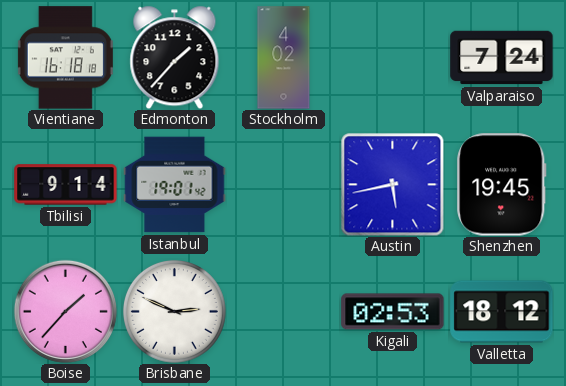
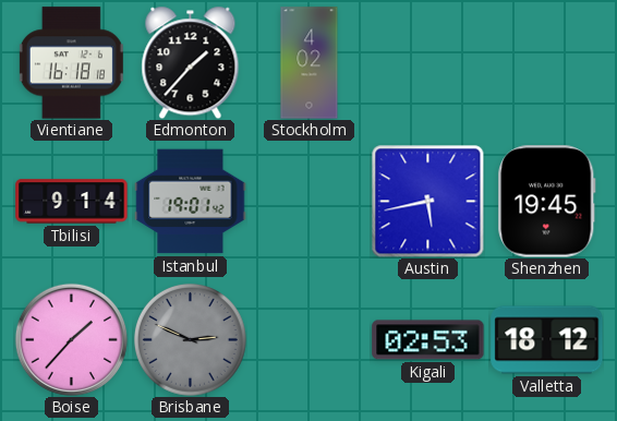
Valparaiso: 7:24 -> none (502, 58)
Brisbane dial: white -> grey (190, 339)
